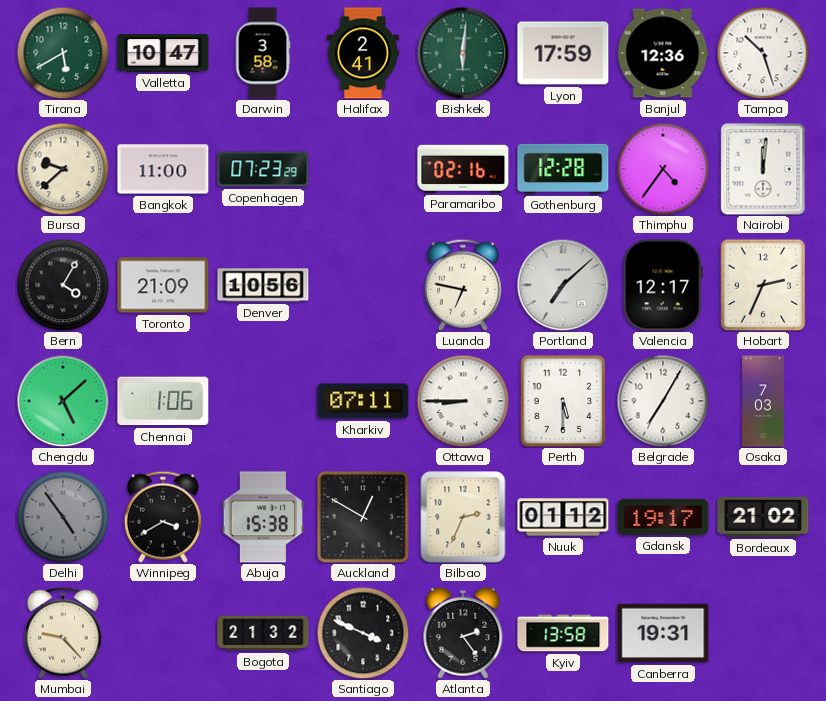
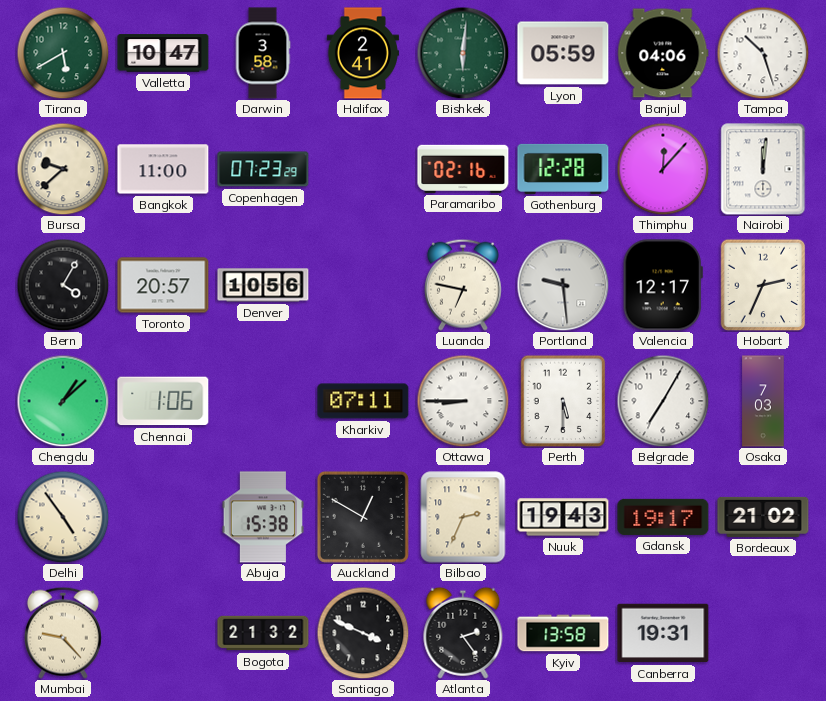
Lyon: 17:59 -> 05:59 (563, 53)
Banjul: 12:36 -> 04:06 (663, 53)
Thimphu: 4:36 -> 12:07 (663, 169)
Toronto: 21:09 -> 20:57 (163, 285)
Portland: 7:08 -> 9:29 (563, 285)
Chengdu: 5:08 -> 1:08 (63, 401)
Delhi dial: grey -> cream (63, 517)
Winnipeg: 3:40 -> none (163, 517)
Nuuk: 01:12 -> 19:43 (563, 517)
